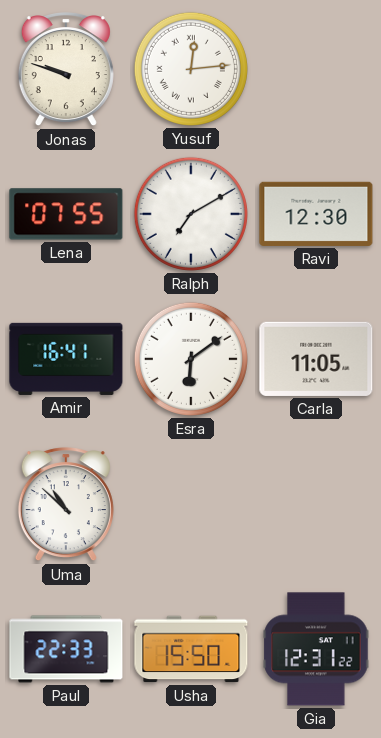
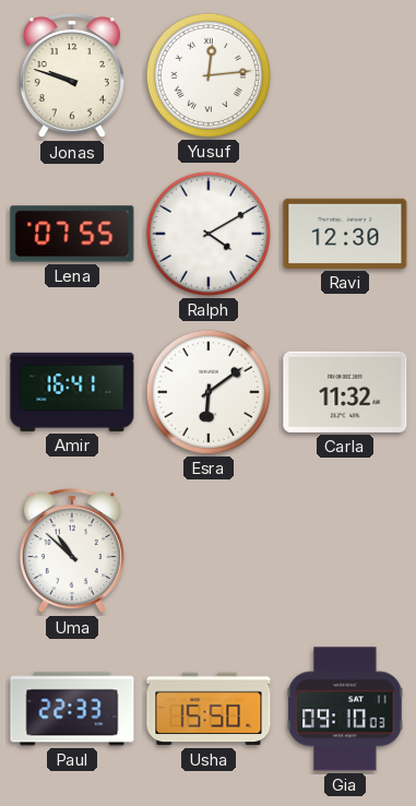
Ralph: 7:10 -> 4:10 (209, 234)
Carla: 11:05 -> 11:32 (345, 392)
Gia: 12:31 -> 09:10 (345, 709)
